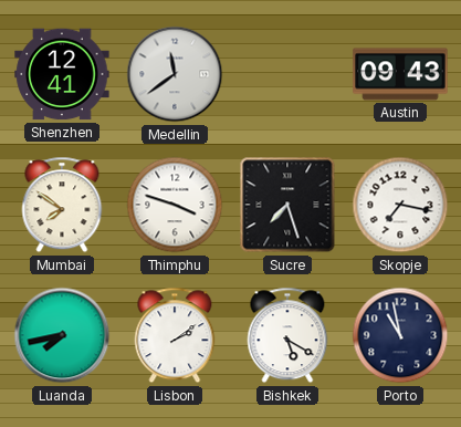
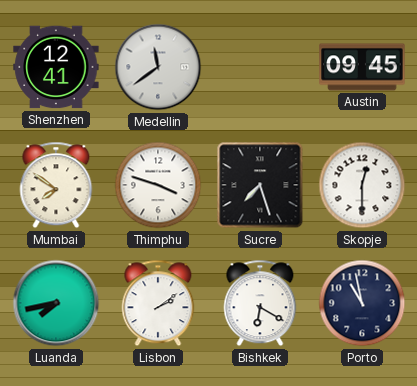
Austin: 09:43 -> 09:45 (362, 67)
Skopje: 7:17 -> 12:30 (362, 185)
Bishkek: 5:20 -> 6:20 (260, 303)
